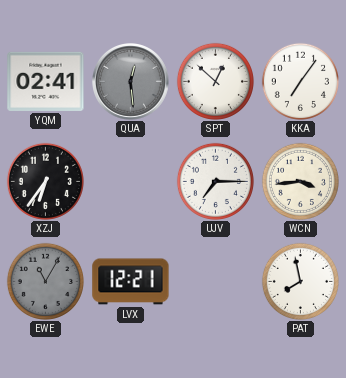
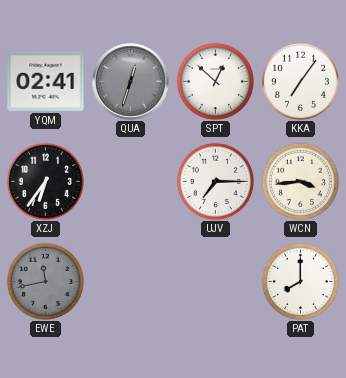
QUA: 12:29 -> 12:33 (131, 82)
EWE: 11:05 -> 11:43 (45, 281)
LVX: 12:21 -> none (131, 282)
PAT: 7:58 -> 8:00 (300, 281)
